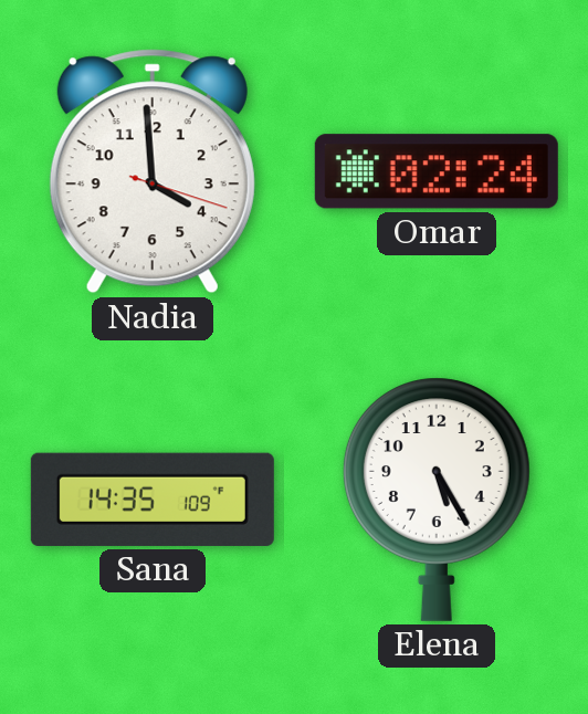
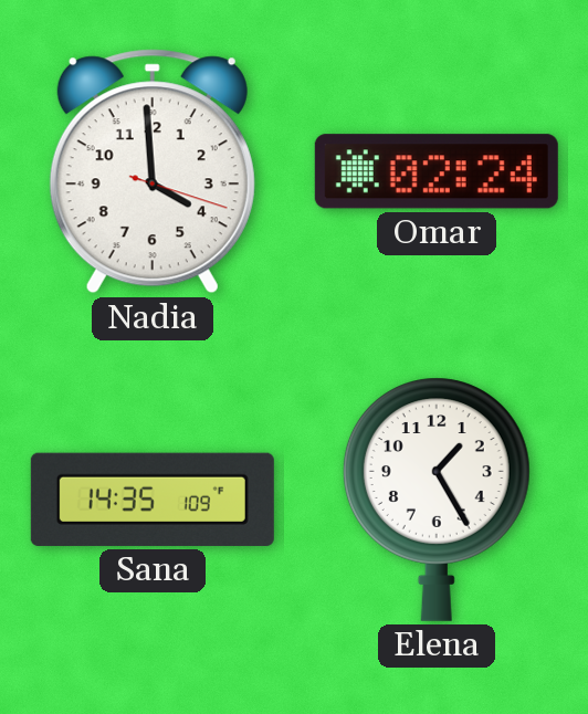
Elena: 5:25 -> 1:25 (437, 500)
